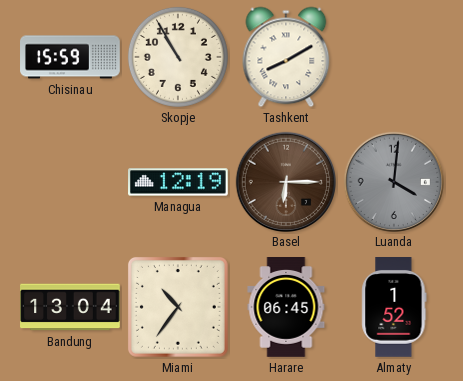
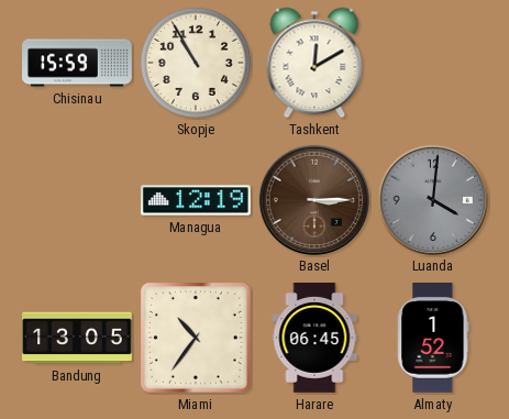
Tashkent: 8:10 -> 12:10 (314, 63)
Basel: 6:15 -> 3:15 (313, 199)
Bandung: 13:04 -> 13:05 (77, 338)
